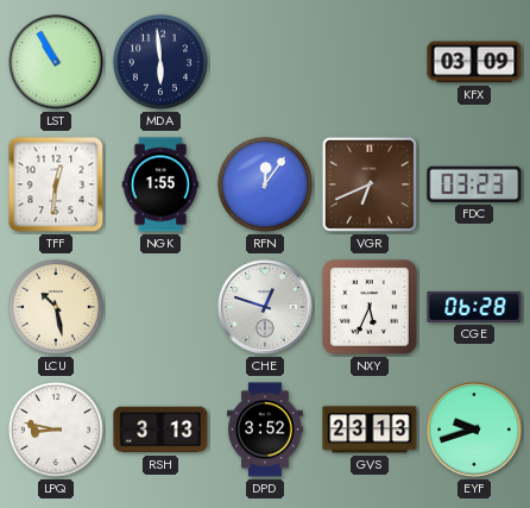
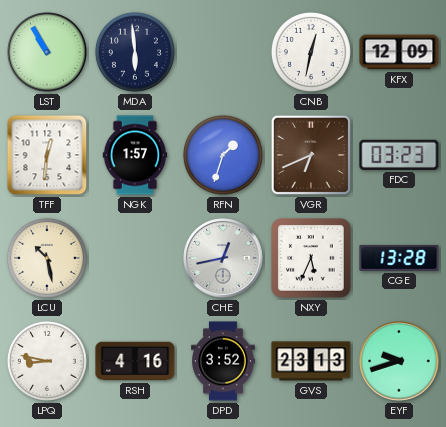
CNB: none -> 12:32 (311, 52)
KFX: 03:09 -> 12:09 (399, 52)
NGK: 1:55 -> 1:57 (135, 155)
RFN: 12:06 -> 1:33 (223, 155)
CHE: 12:48 -> 12:43 (223, 258)
CGE: 06:28 -> 13:28 (399, 258)
RSH: 3:13 -> 4:16 (135, 361)
